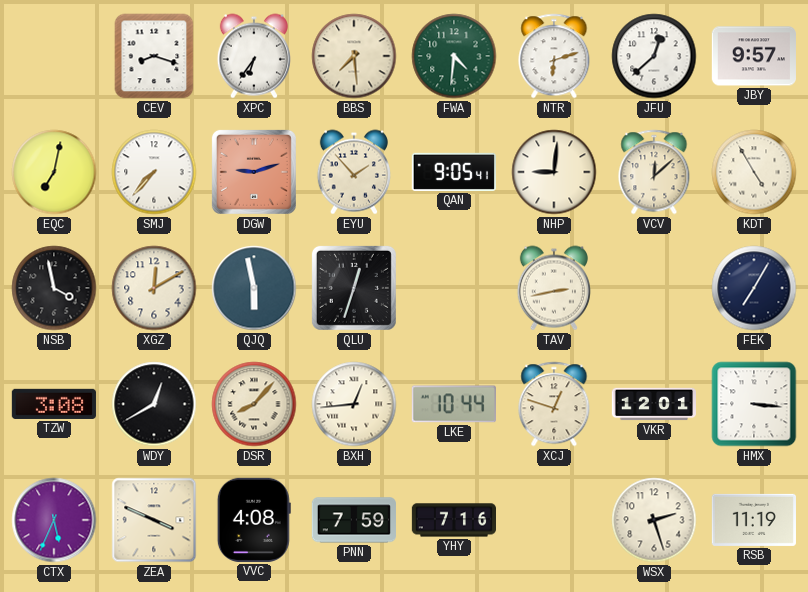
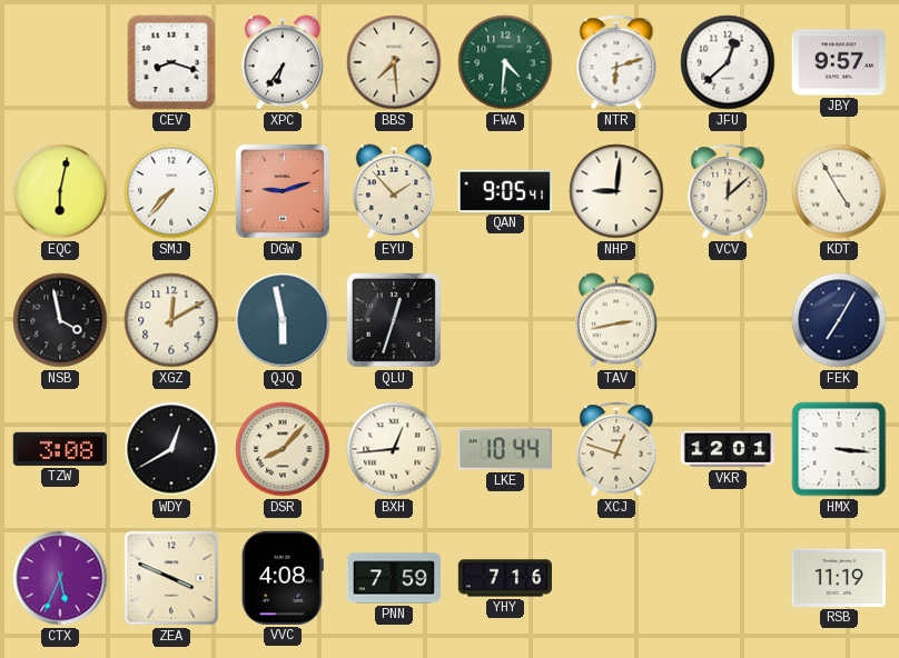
EQC: 7:02 -> 6:02 (60, 191)
WSX: 2:27 -> none (654, 520)
